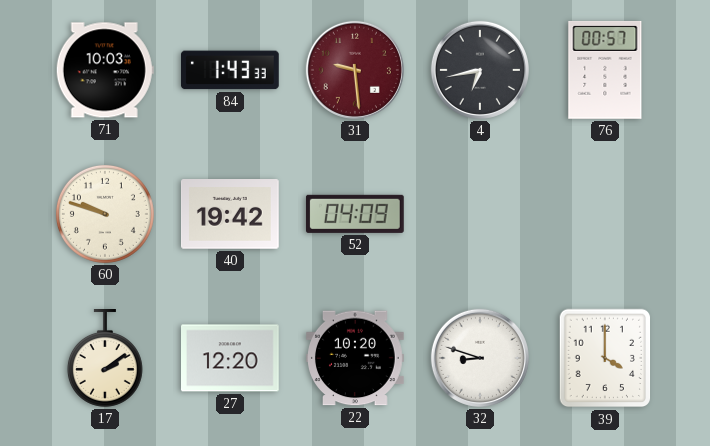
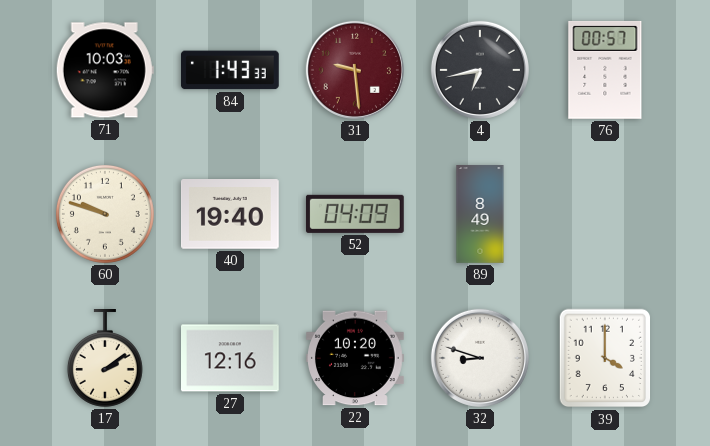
40: 19:42 -> 19:40 (231, 215)
89: none -> 8:49 (480, 214)
27: 12:20 -> 12:16 (231, 358)
